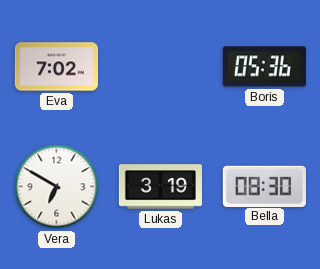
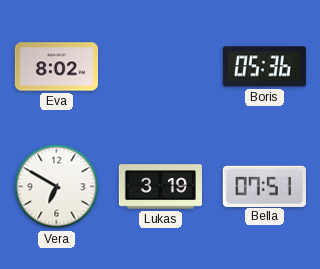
Eva: 7:02 -> 8:02 (56, 67)
Bella: 08:30 -> 07:51 (264, 186)
